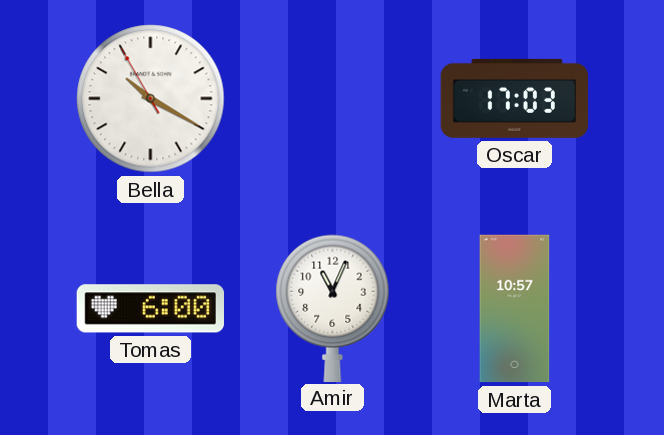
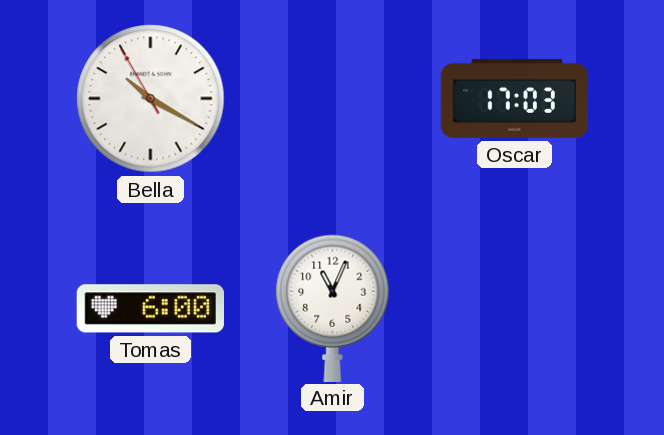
Marta: 10:57 -> none (515, 309)
